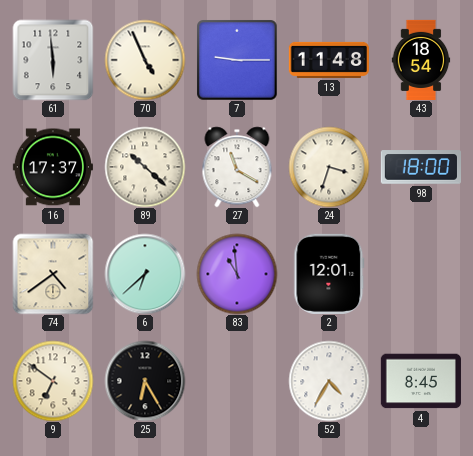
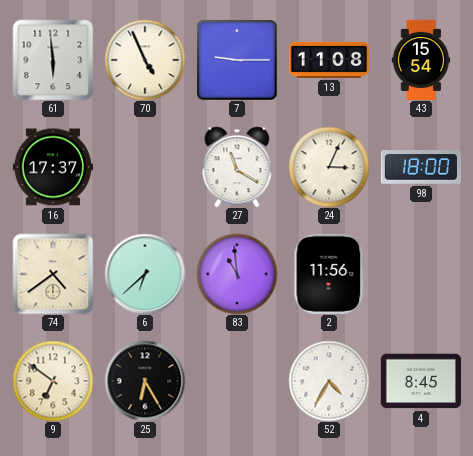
13: 11:48 -> 11:08 (329, 60)
43: 18:54 -> 15:54 (421, 59)
89: 10:22 -> none (145, 167)
24: 3:33 -> 3:04 (329, 167)
2: 12:01 -> 11:56 (329, 274)
